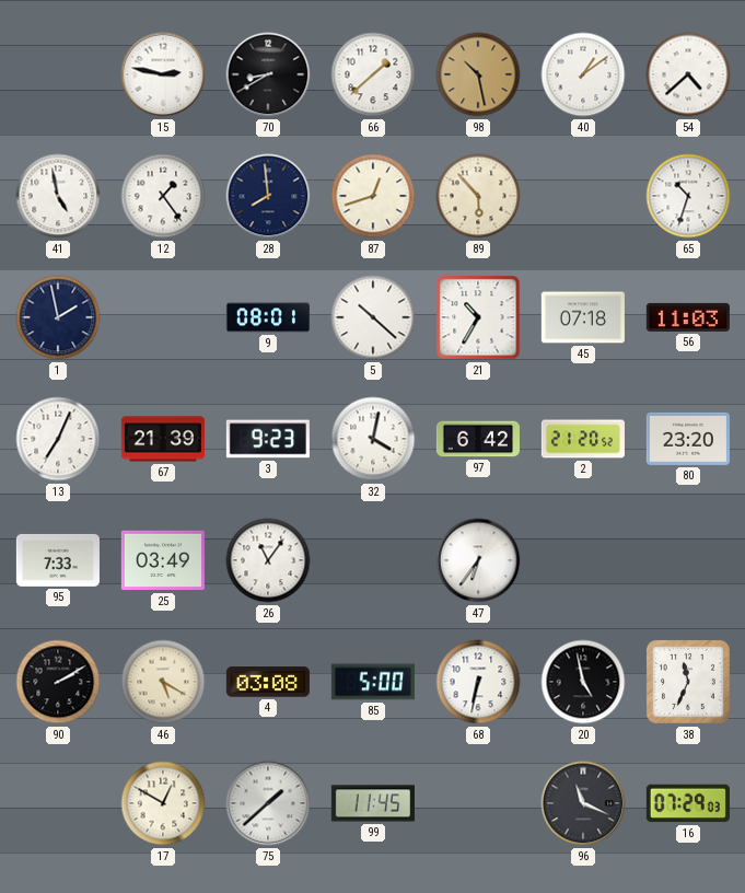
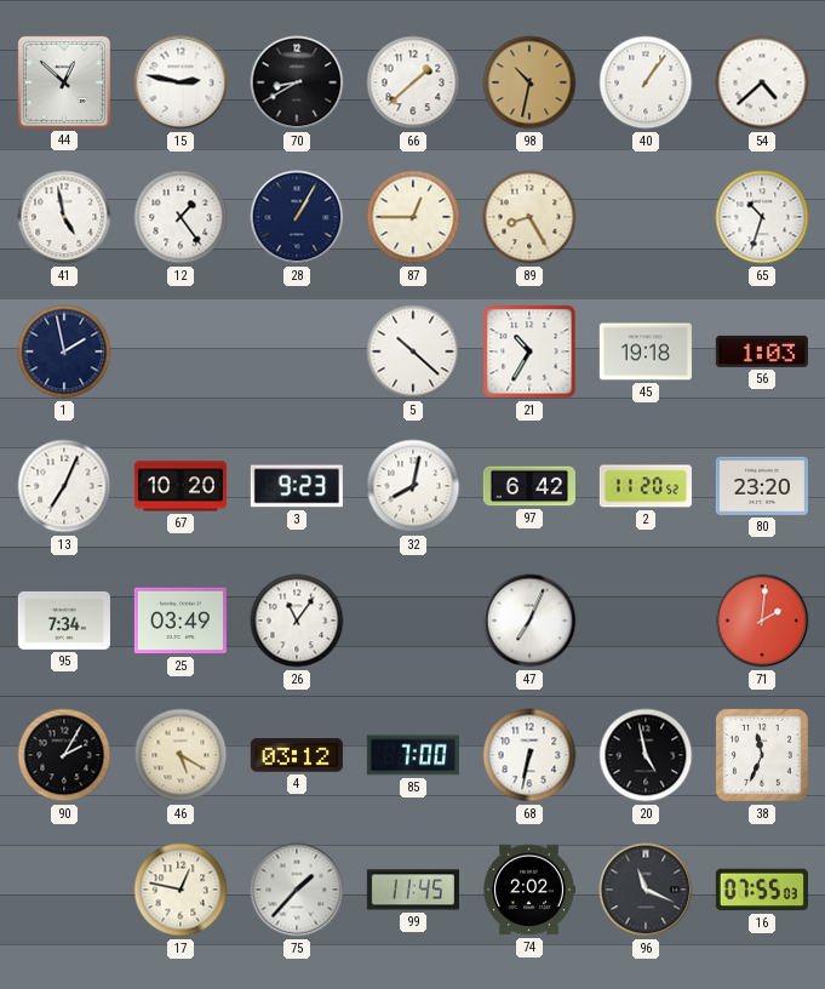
44: none -> 12:52 (64, 82)
98: 10:28 -> 10:32 (529, 82)
40: 1:09 -> 1:06 (646, 82)
28: 7:59 -> 1:05 (297, 217)
87: 12:42 -> 12:45 (413, 217)
89: 5:53 -> 8:25 (529, 217)
9: 08:01 -> none (268, 317)
45: 07:18 -> 19:18 (646, 351)
56: 11:03 -> 1:03 (762, 351)
67: 21:39 -> 10:20 (181, 486)
32: 4:02 -> 8:02 (413, 486)
2: 21:20 -> 11:20 (646, 486)
95: 7:33 -> 7:34 (64, 621)
47: 6:36 -> 7:04 (529, 621)
71: none -> 2:01 (762, 621)
90: 2:10 -> 2:05 (64, 755)
4: 03:08 -> 03:12 (297, 755)
85: 5:00 -> 7:00 (413, 755)
17: 12:50 -> 12:47 (181, 890)
75: 1:38 -> 1:37 (297, 890)
74: none -> 2:02 (529, 890)
16: 07:29 -> 07:55 (762, 890)
